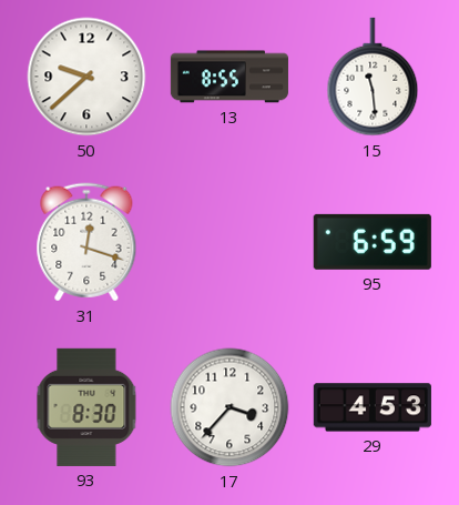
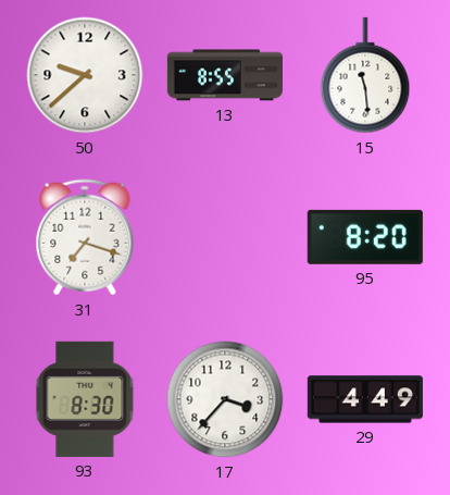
31: 12:18 -> 7:18 (85, 237)
95: 6:59 -> 8:20 (365, 237)
29: 4:53 -> 4:49 (365, 399)
